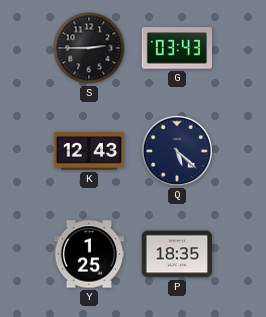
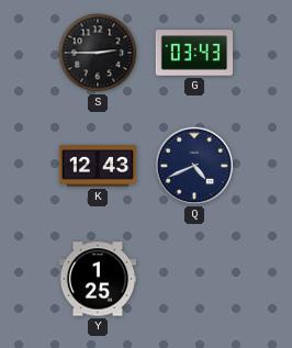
Q: 5:22 -> 4:41 (193, 165)
P: 18:35 -> none (177, 254)
